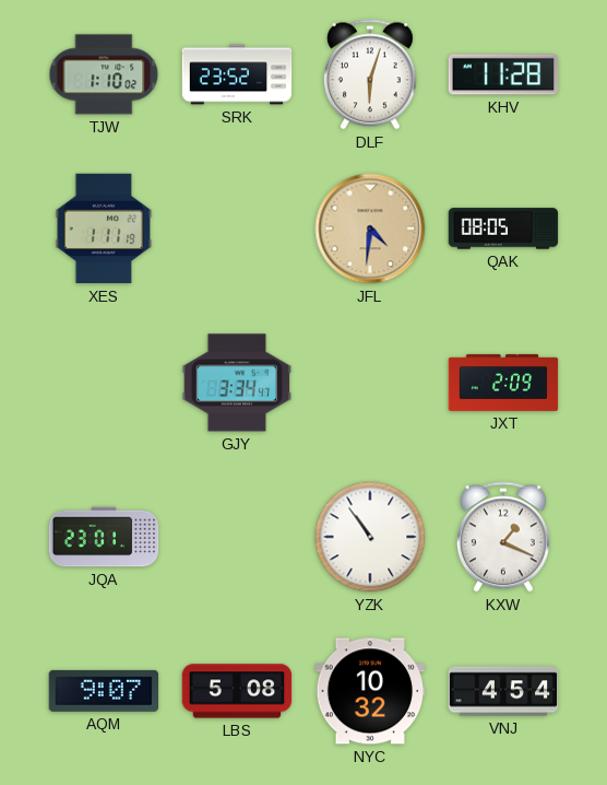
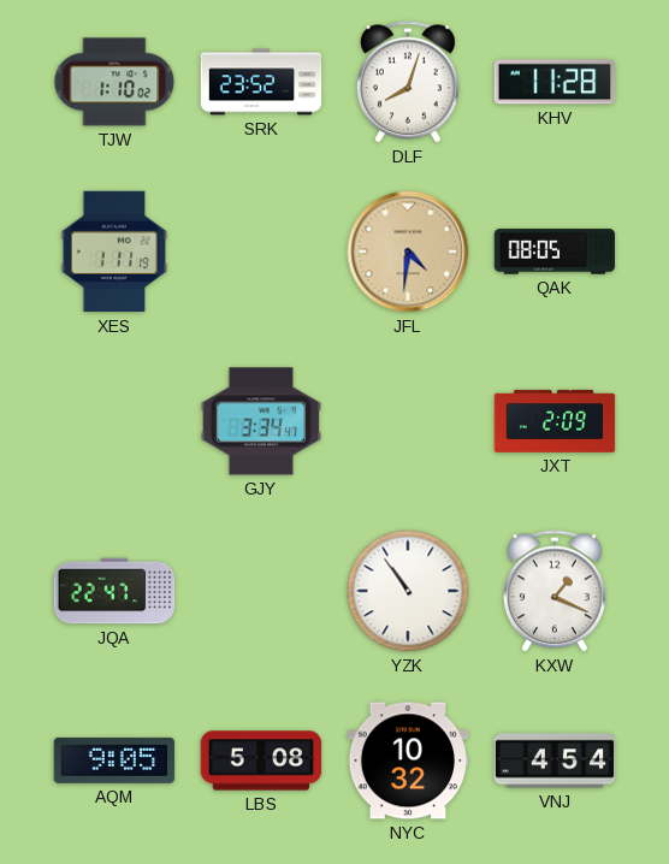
DLF: 6:03 -> 8:03 (408, 82)
JQA: 23:01 -> 22:47 (114, 591)
AQM: 9:07 -> 9:05 (114, 761)
